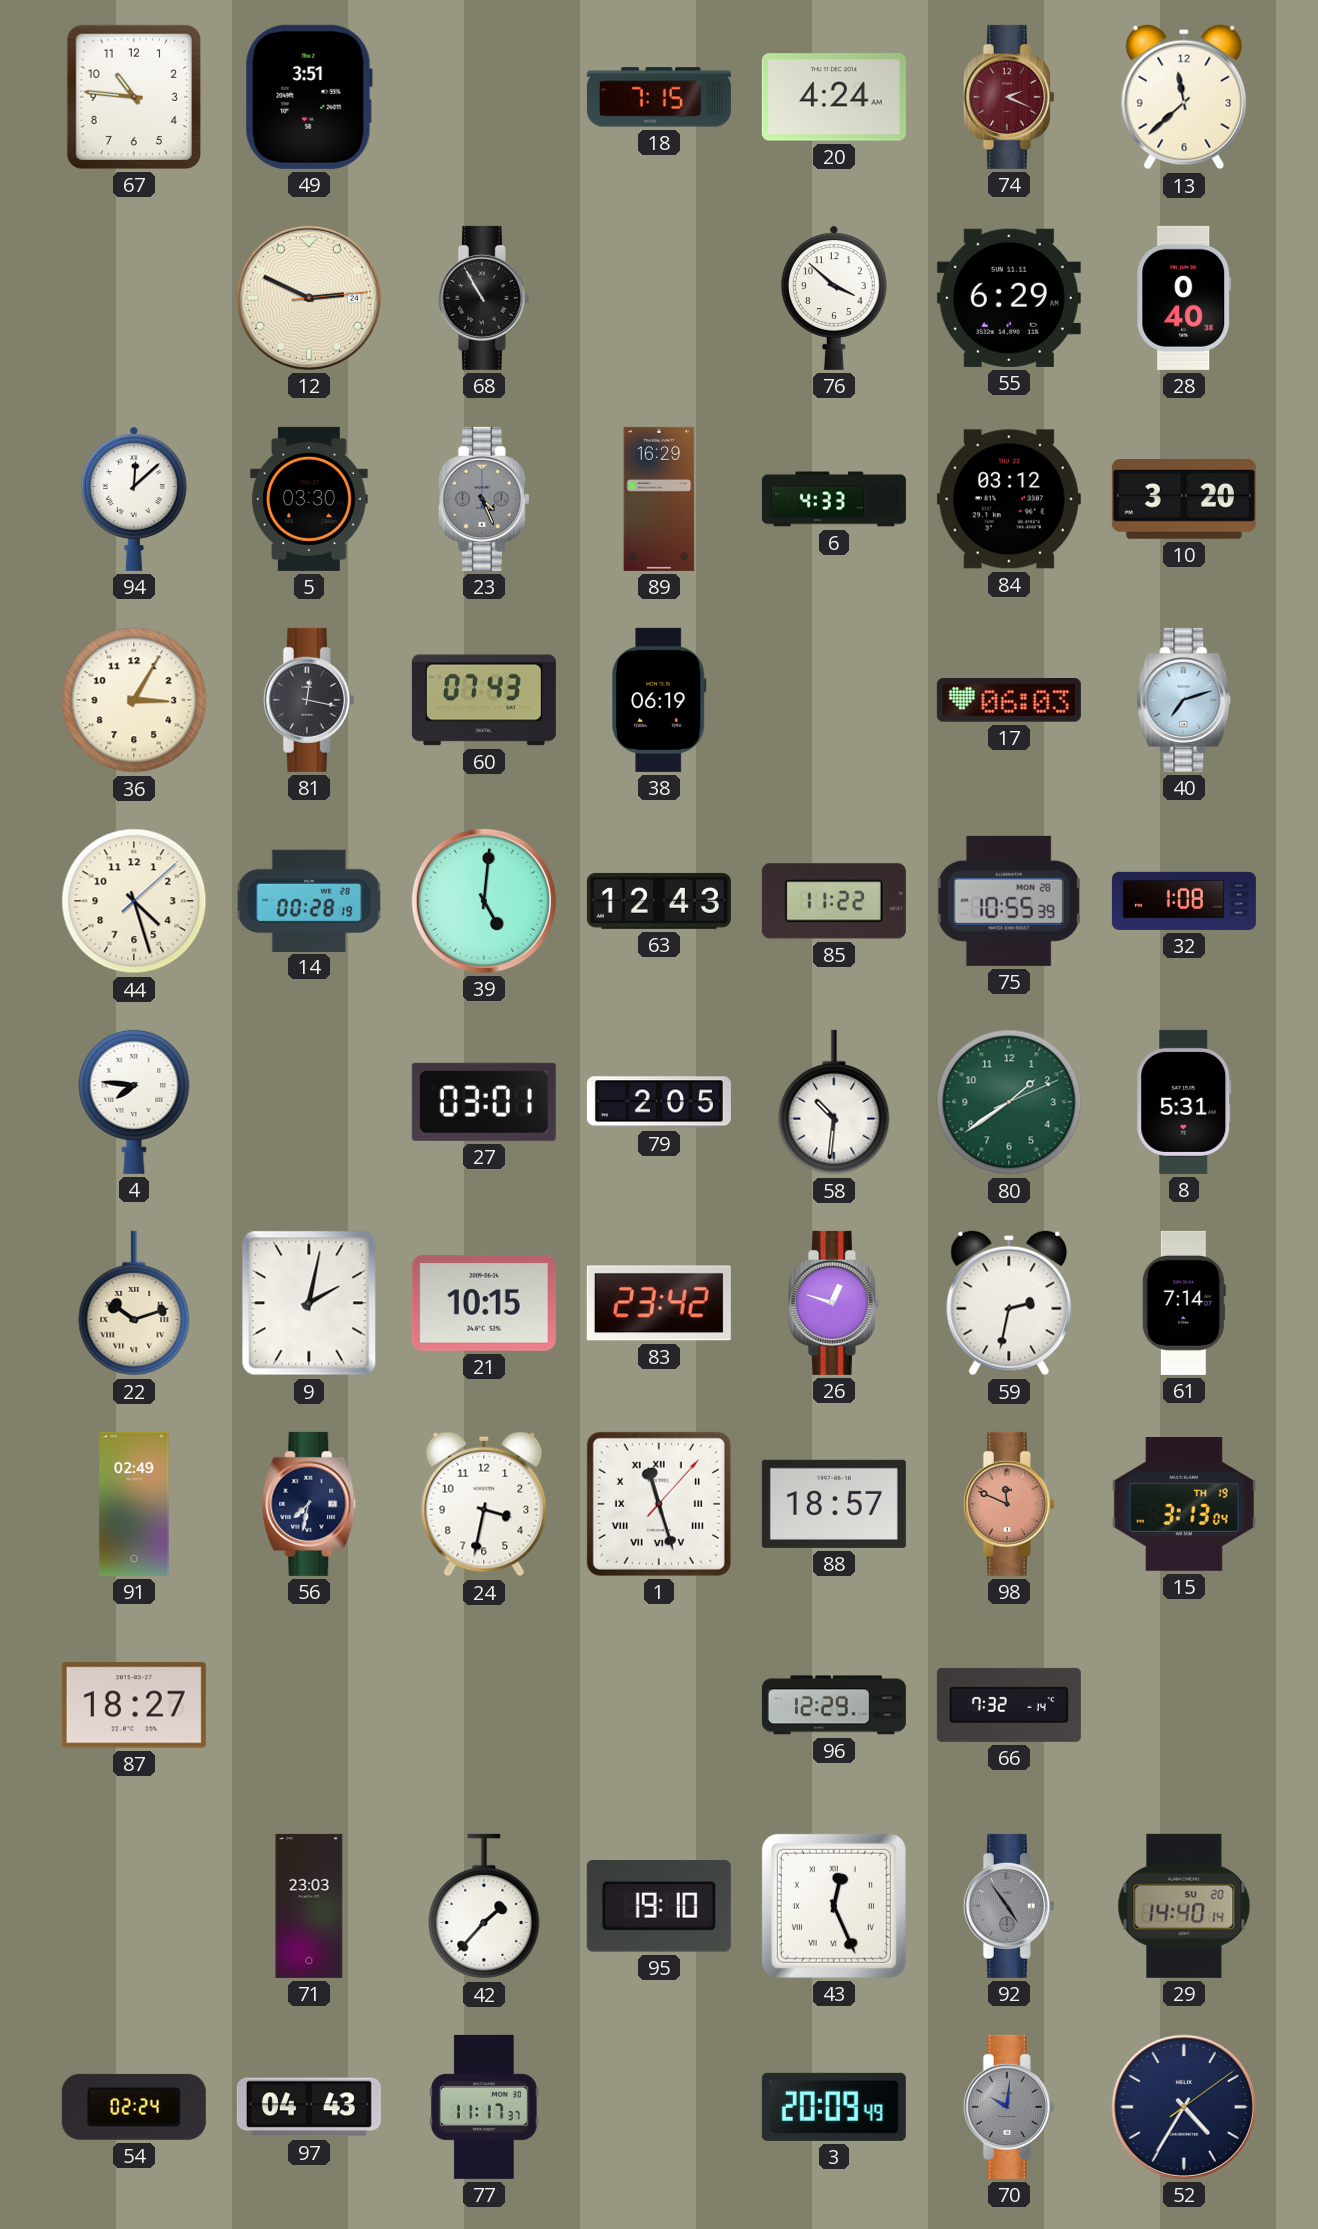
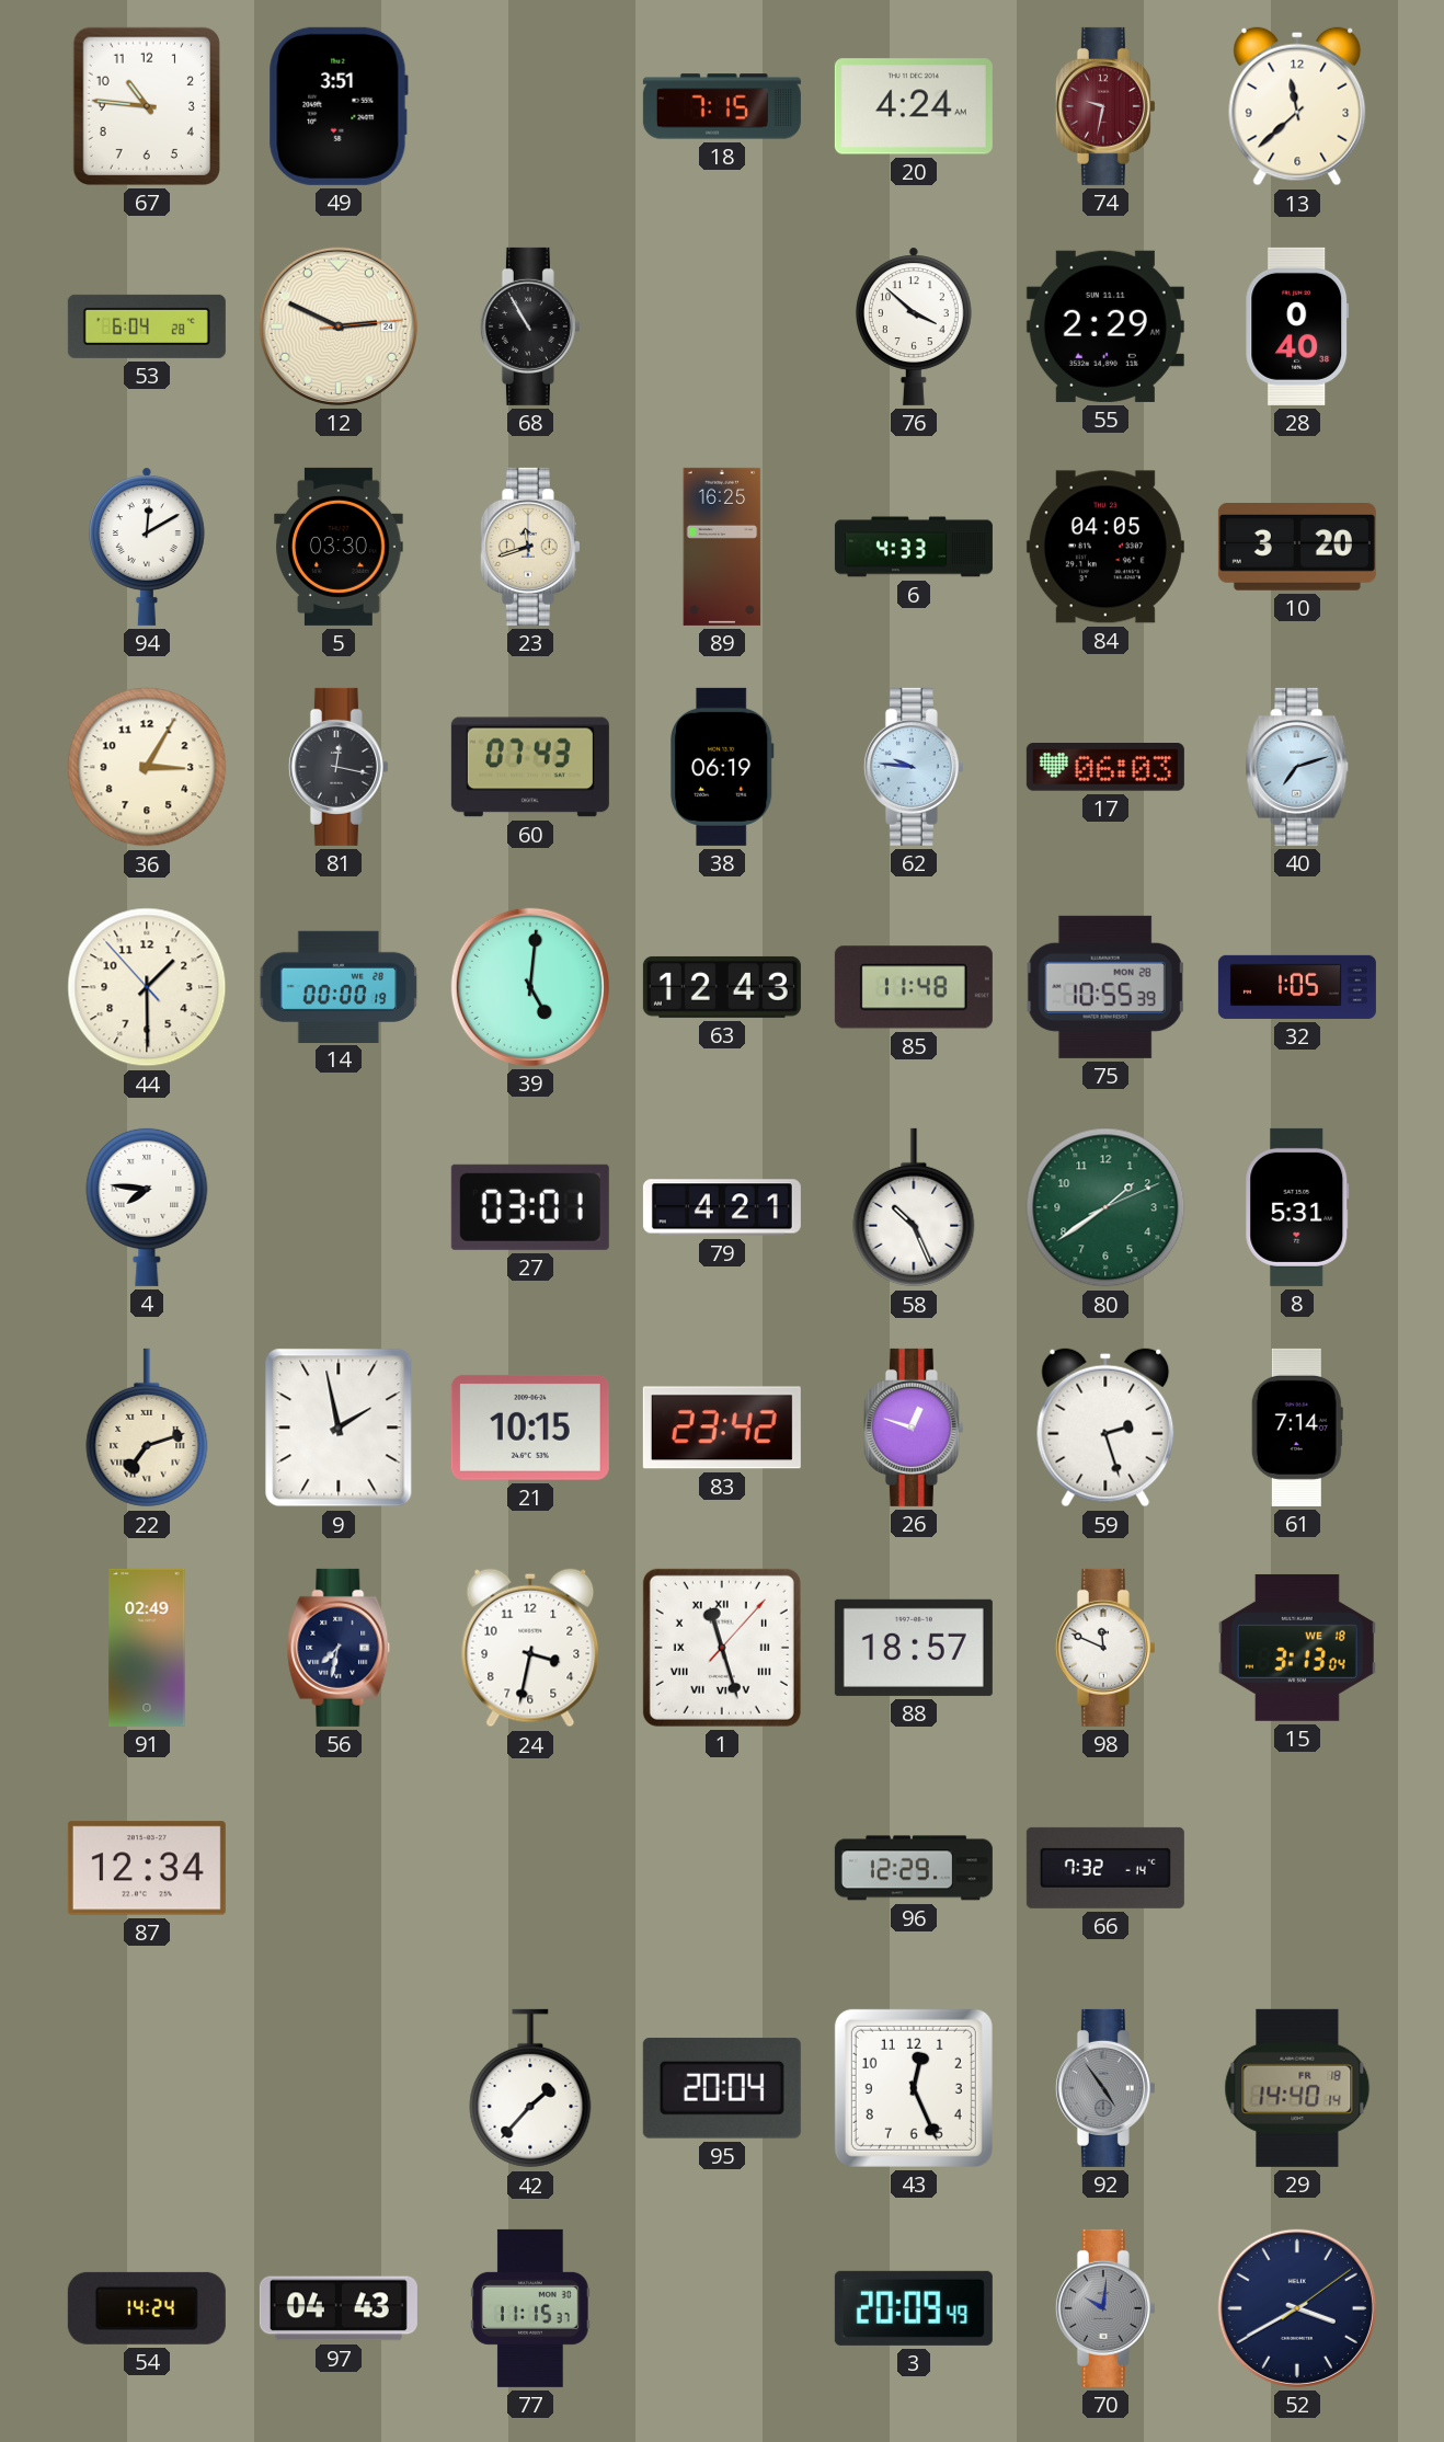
74: 2:19 -> 9:32 (1105, 106)
53: none -> 6:04 (147, 326)
55: 6:29 -> 2:29 (1105, 326)
94: 12:08 -> 12:10 (147, 547)
23: 4:26 -> 11:42 (530, 547)
23 dial: grey -> cream (530, 547)
89: 16:29 -> 16:25 (722, 547)
84: 03:12 -> 04:05 (1105, 547)
62: none -> 9:46 (914, 767)
44: 4:27 -> 1:29 (147, 987)
14: 00:28 -> 00:00 (339, 986)
85: 11:22 -> 11:48 (914, 987)
32: 1:08 -> 1:05 (1297, 987)
79: 2:05 -> 4:21 (722, 1207)
58: 10:31 -> 10:26 (914, 1207)
22: 10:12 -> 7:12 (147, 1428)
9: 2:02 -> 1:58 (339, 1428)
59: 2:32 -> 2:27 (1105, 1428)
98 dial: salmon -> white (1105, 1648)
15 date: TH 19 -> WE 18 (1297, 1648)
87: 18:27 -> 12:34 (147, 1868)
71: 23:03 -> none (309, 1906)
95: 19:10 -> 20:04 (722, 2088)
43 numerals: Roman -> Arabic (914, 2088)
29 date: SU 20 -> FR 18 (1297, 2088)
54: 02:24 -> 14:24 (147, 2308)
77: 11:17 -> 11:15 (531, 2308)
52: 4:35 -> 3:40 (1297, 2308)
